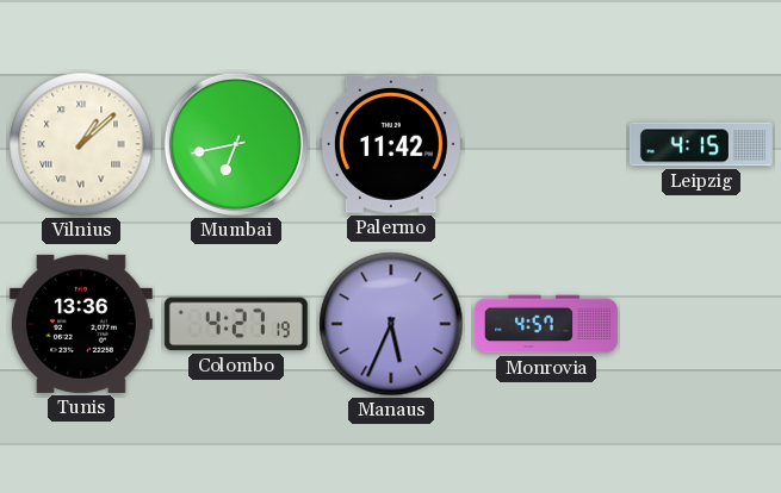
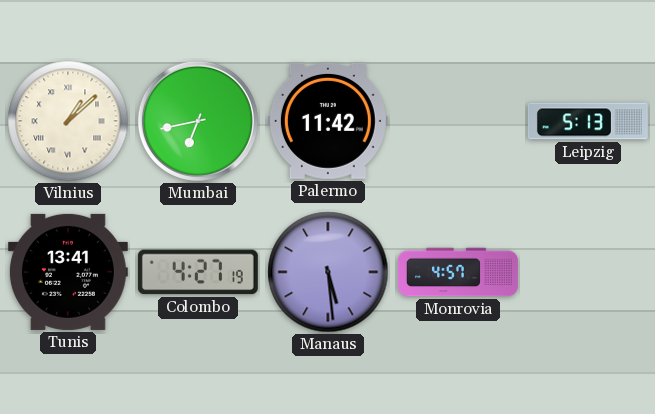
Leipzig: 4:15 -> 5:13 (588, 121)
Tunis: 13:36 -> 13:41 (68, 272)
Manaus: 5:34 -> 5:29 (328, 272)
